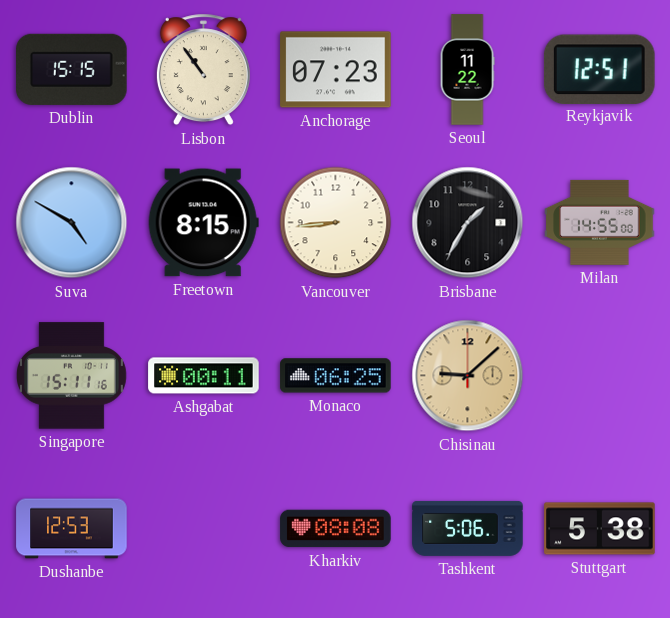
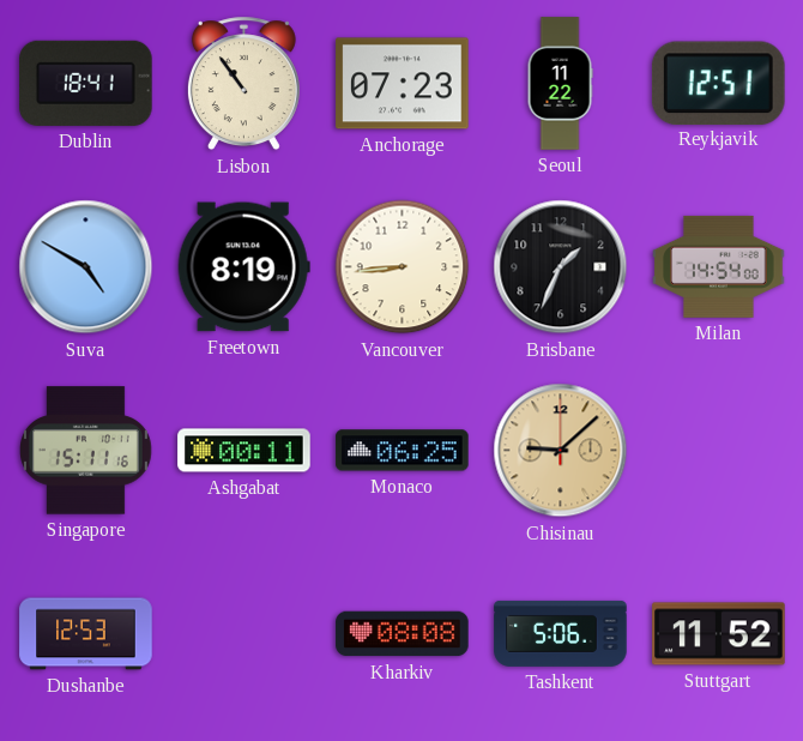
Dublin: 15:15 -> 18:41 (86, 83)
Freetown: 8:15 -> 8:19 (243, 267)
Brisbane: 1:35 -> 1:34 (561, 267)
Milan: 14:55 -> 14:54 (719, 266)
Stuttgart: 5:38 -> 11:52 (719, 634)
